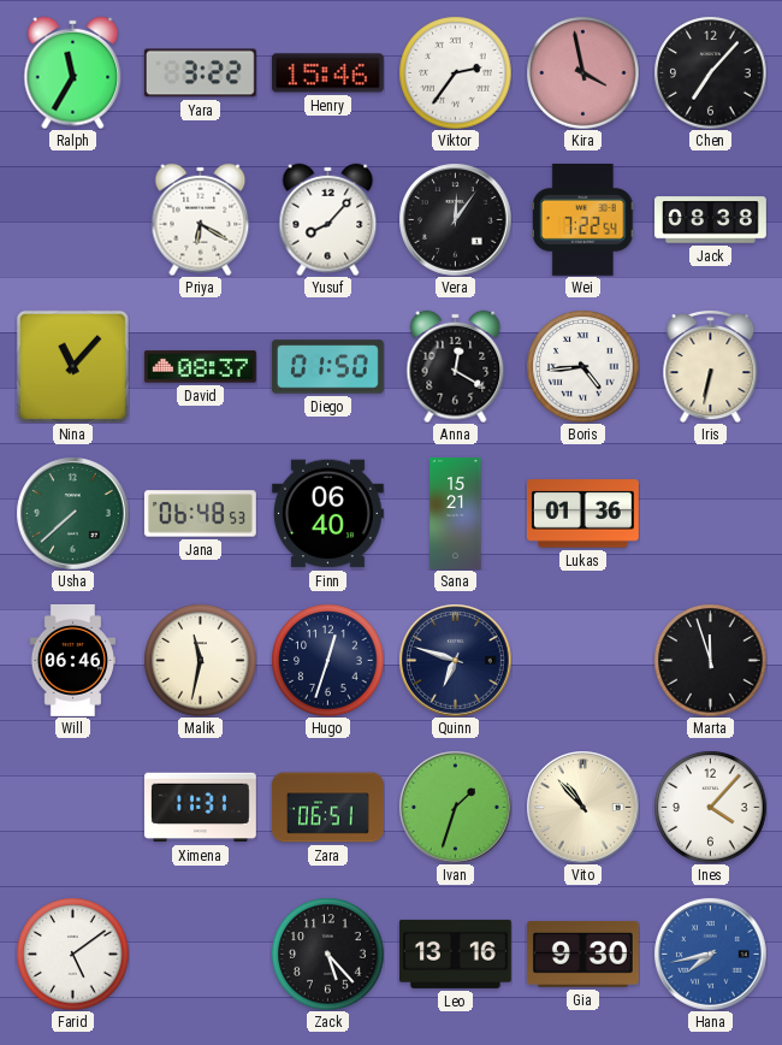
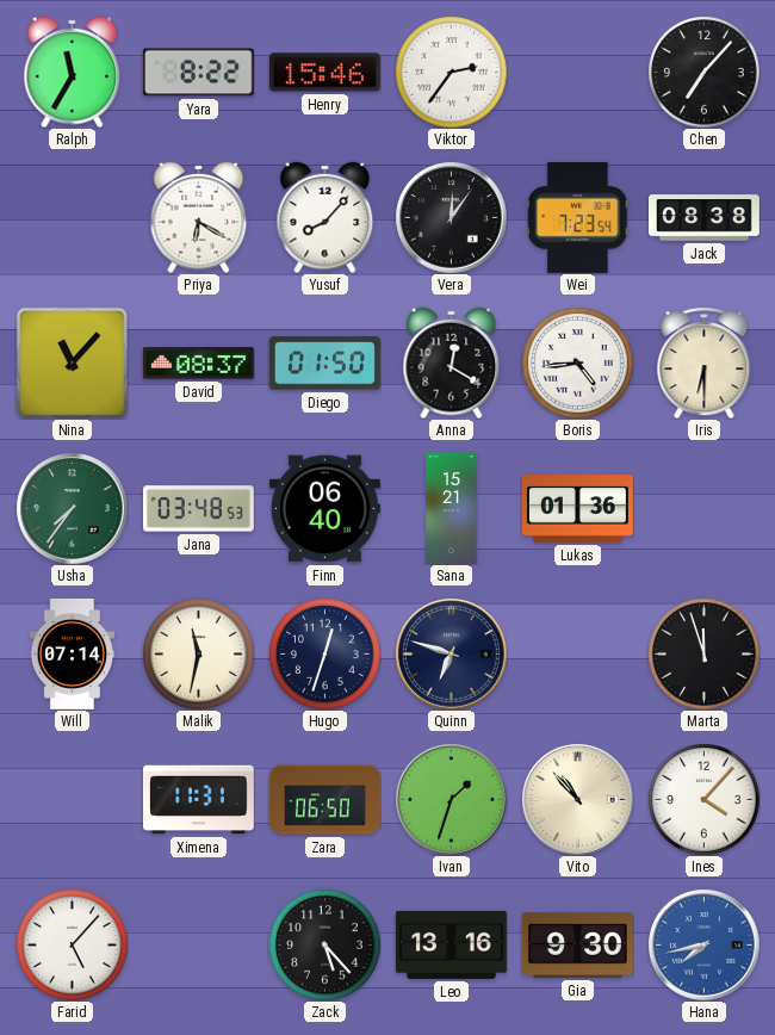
Yara: 3:22 -> 8:22 (198, 73)
Kira: 3:58 -> none (582, 72)
Wei: 7:22 -> 7:23 (577, 217)
Iris: 6:32 -> 6:30 (705, 362)
Usha: 7:38 -> 7:36 (72, 508)
Jana: 06:48 -> 03:48 (198, 509)
Will: 06:46 -> 07:14 (72, 655)
Zara: 06:51 -> 06:50 (325, 800)
Farid: 5:09 -> 5:07 (72, 944)
